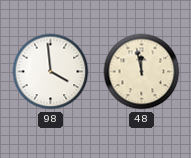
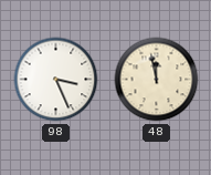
98: 3:59 -> 3:26 (56, 80)
